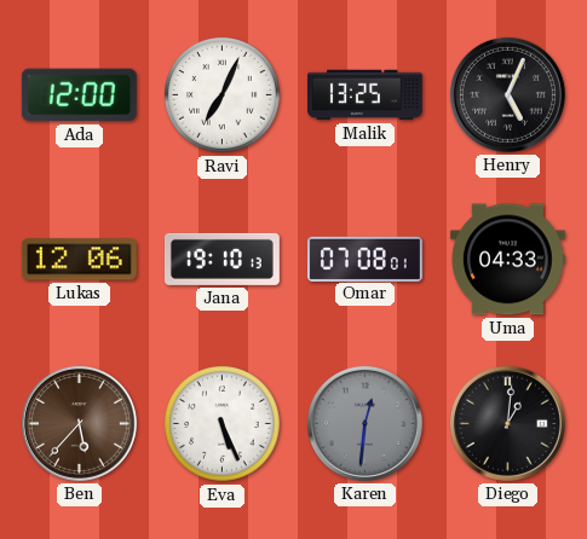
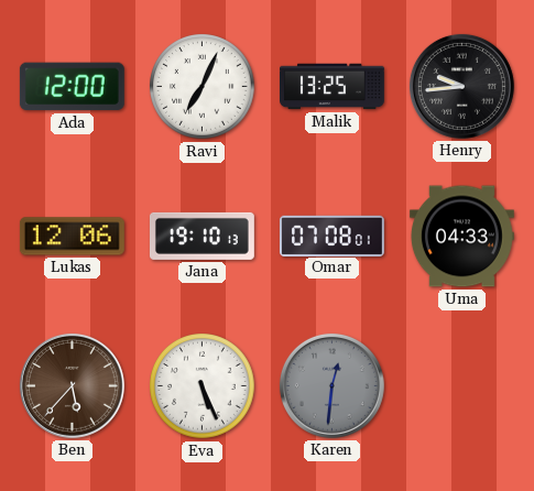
Henry: 5:04 -> 9:44 (461, 86)
Diego: 1:01 -> none (507, 423)
